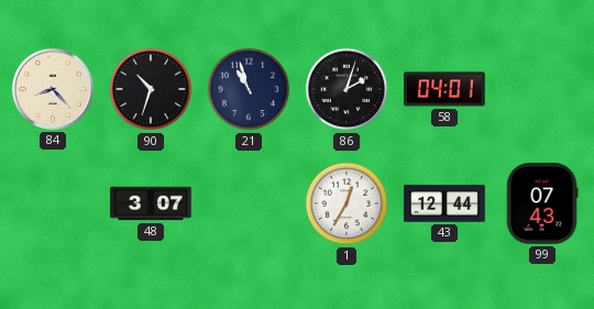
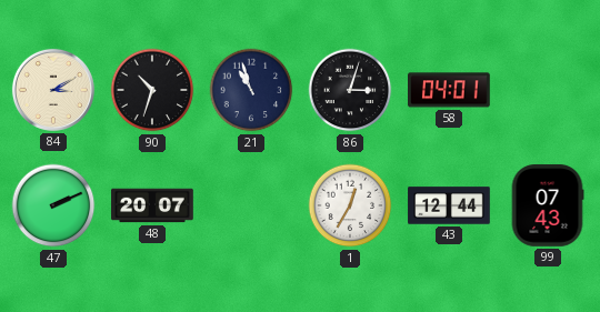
84: 8:23 -> 3:10 (53, 90)
86: 2:03 -> 3:03 (350, 90)
47: none -> 2:11 (53, 205)
48: 3:07 -> 20:07 (152, 205)
